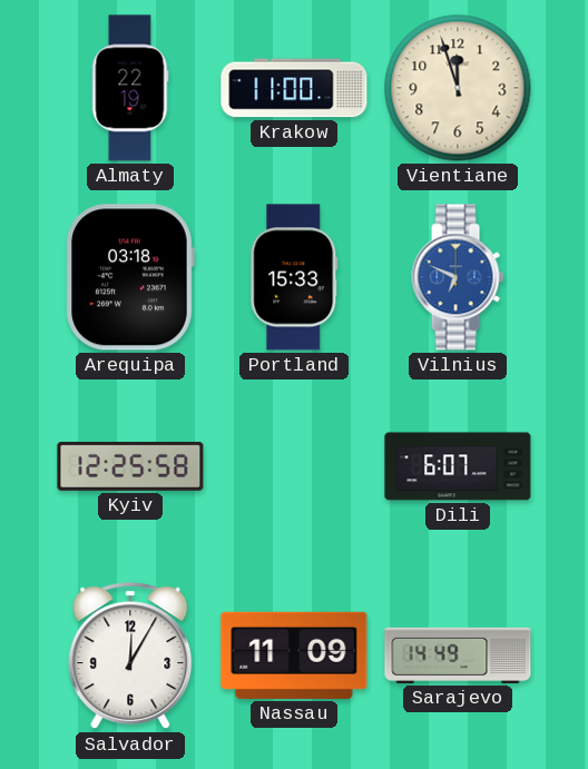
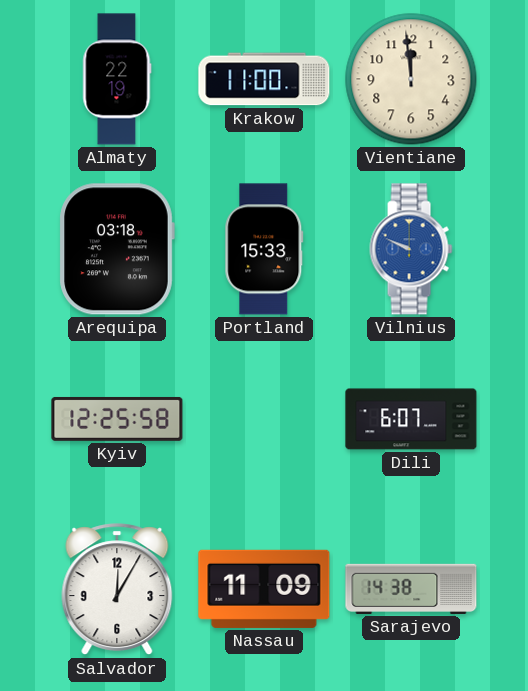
Vientiane: 11:57 -> 11:59 (411, 79)
Vilnius: 6:49 -> 9:49 (411, 249)
Sarajevo: 14:49 -> 14:38 (411, 589)
